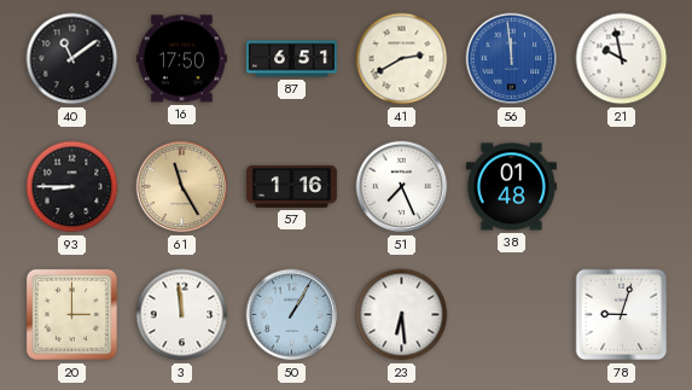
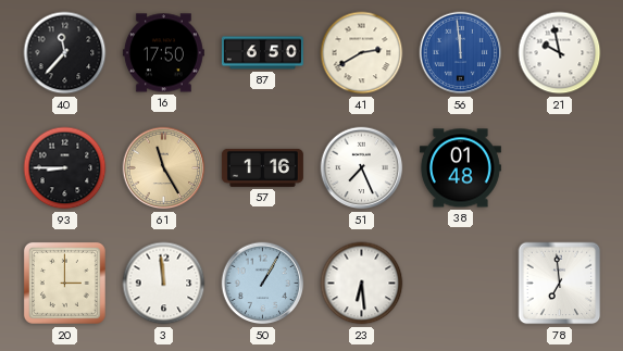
40: 11:09 -> 11:37 (65, 53)
87: 6:51 -> 6:50 (262, 53)
78: 9:03 -> 6:59 (560, 284)
